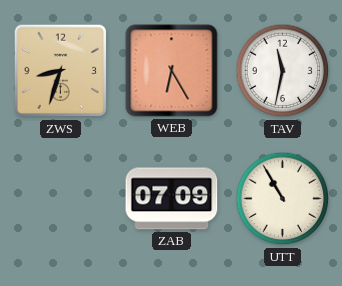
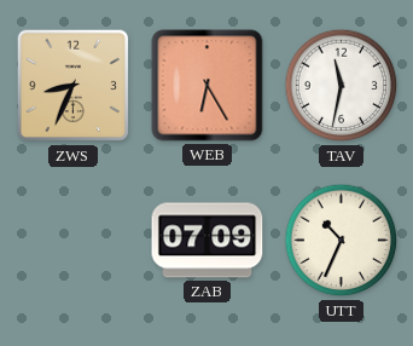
ZWS: 8:33 -> 8:34 (74, 86)
UTT: 10:55 -> 10:34 (342, 241)
